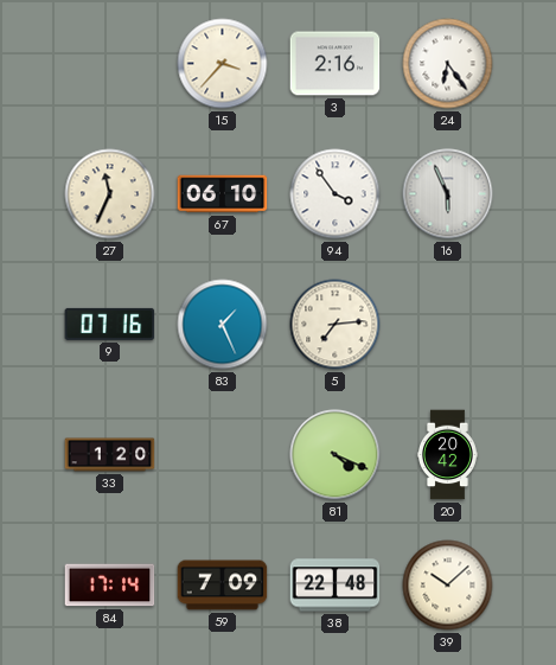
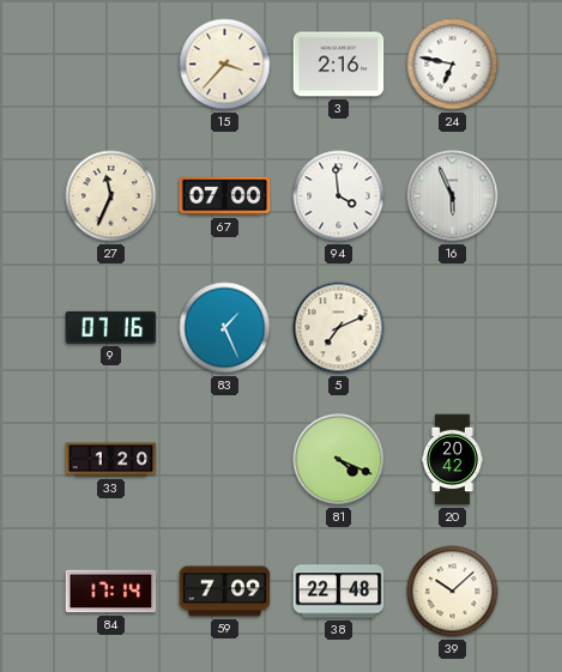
24: 6:24 -> 6:47 (453, 65)
67: 06:10 -> 07:00 (225, 196)
94: 3:54 -> 3:59 (339, 196)
5: 7:14 -> 7:11 (339, 328)
